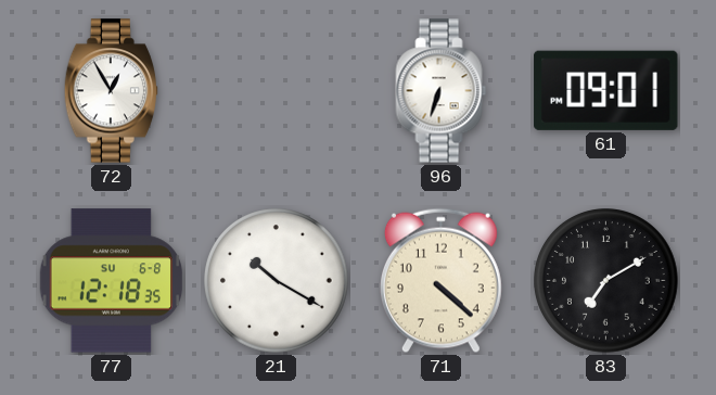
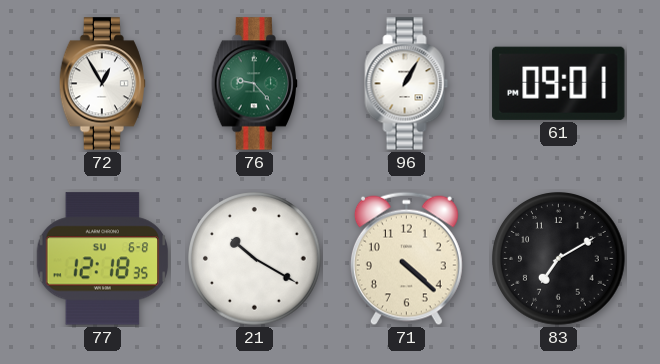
76: none -> 9:23 (254, 84)
96: 6:33 -> 1:05 (407, 84)
